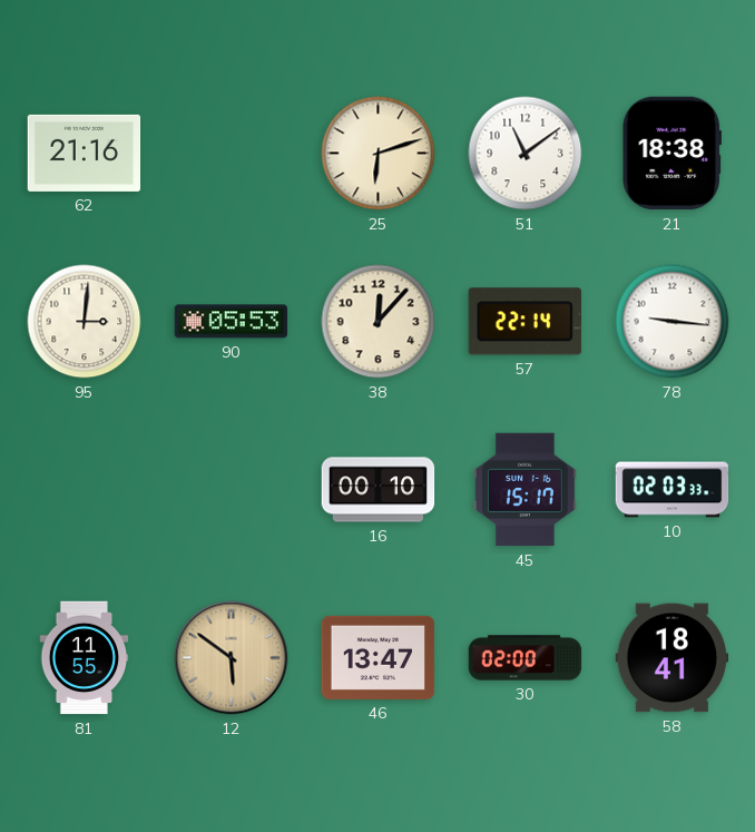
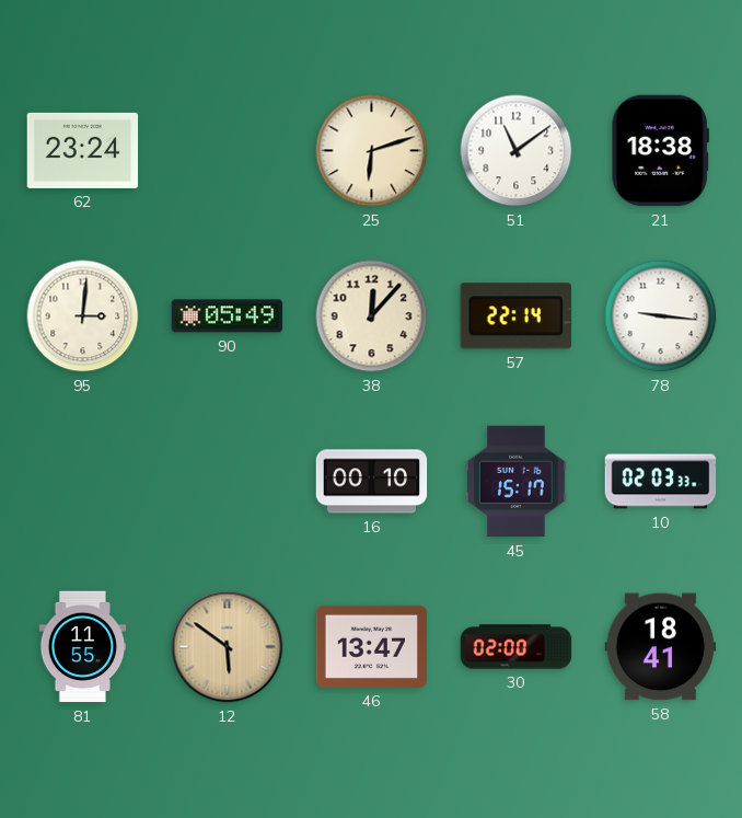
62: 21:16 -> 23:24 (83, 150)
90: 05:53 -> 05:49 (228, 316)
